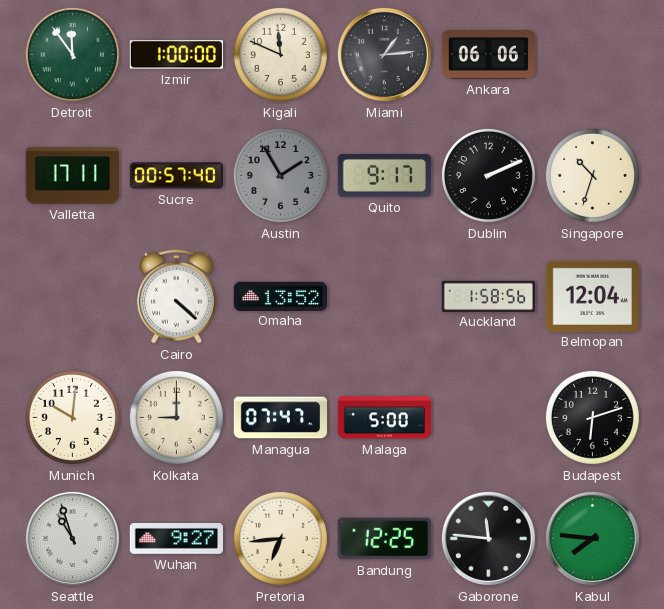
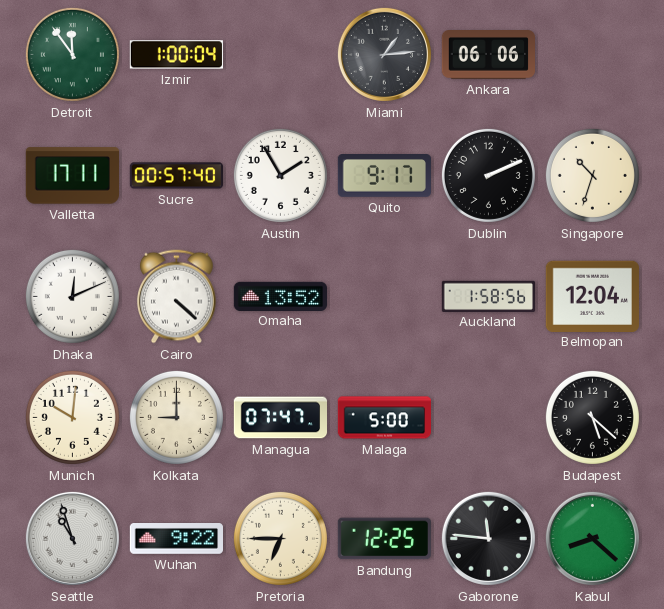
Izmir: 1:00:00 -> 1:00:04 (176, 55)
Kigali: 11:49 -> none (280, 54)
Austin dial: grey -> white (280, 175)
Dhaka: none -> 12:11 (72, 296)
Budapest: 6:12 -> 5:22 (592, 417)
Wuhan: 9:27 -> 9:22 (176, 539)
Pretoria: 6:44 -> 6:45 (280, 538)
Kabul: 7:46 -> 8:22 (592, 538)
